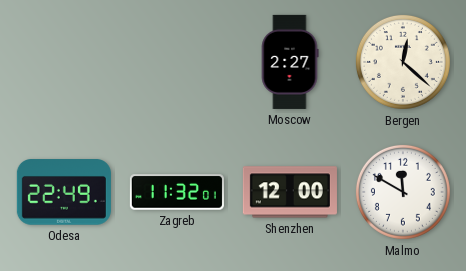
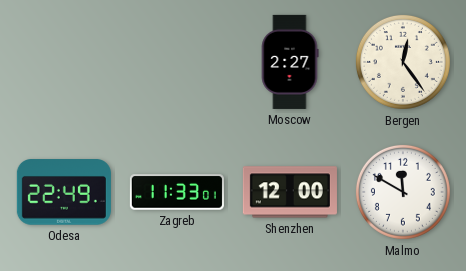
Bergen: 12:22 -> 12:24 (403, 62)
Zagreb: 11:32 -> 11:33 (177, 192)
